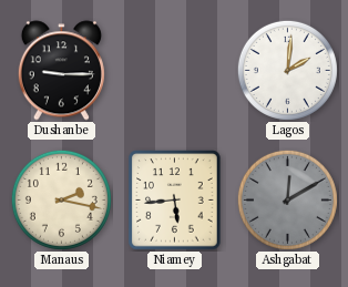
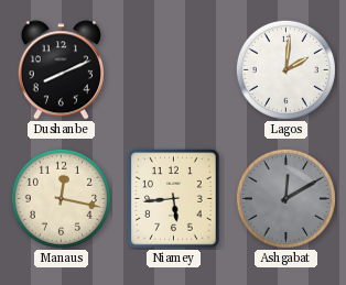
Dushanbe: 9:15 -> 8:11 (61, 70)
Manaus: 2:17 -> 12:17 (61, 198)
